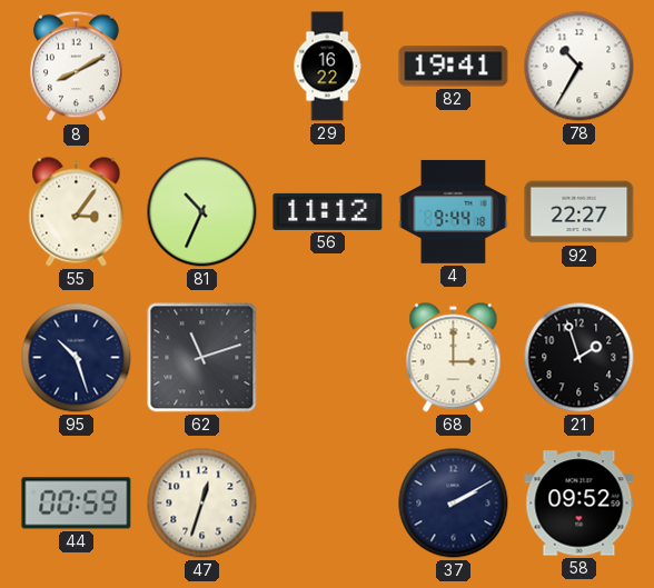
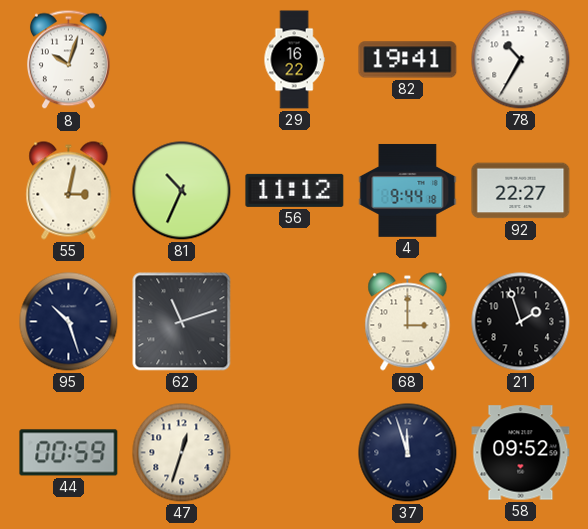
8: 8:10 -> 10:03 (69, 60)
55: 3:06 -> 3:02 (69, 191)
37: 2:10 -> 11:57 (408, 453)
